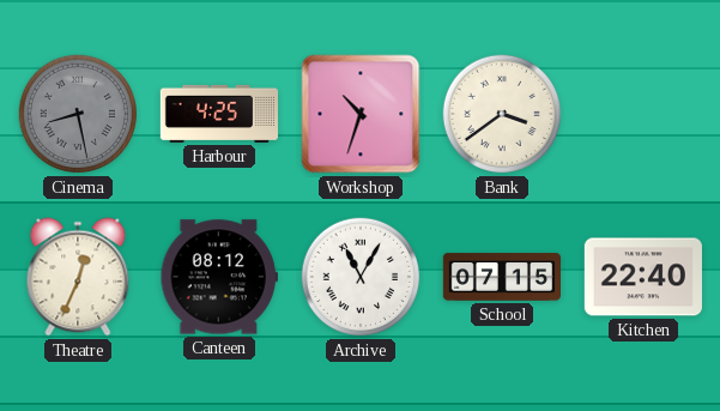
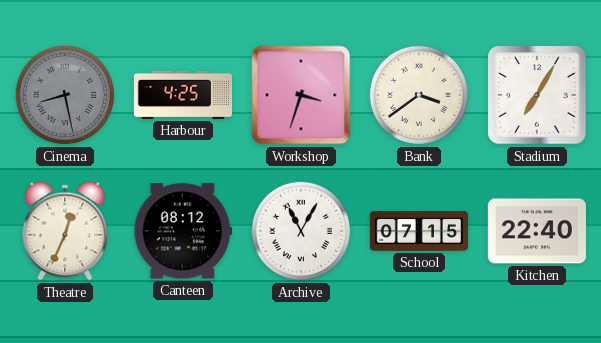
Workshop: 10:33 -> 3:33 (301, 95)
Stadium: none -> 7:05 (537, 95)
